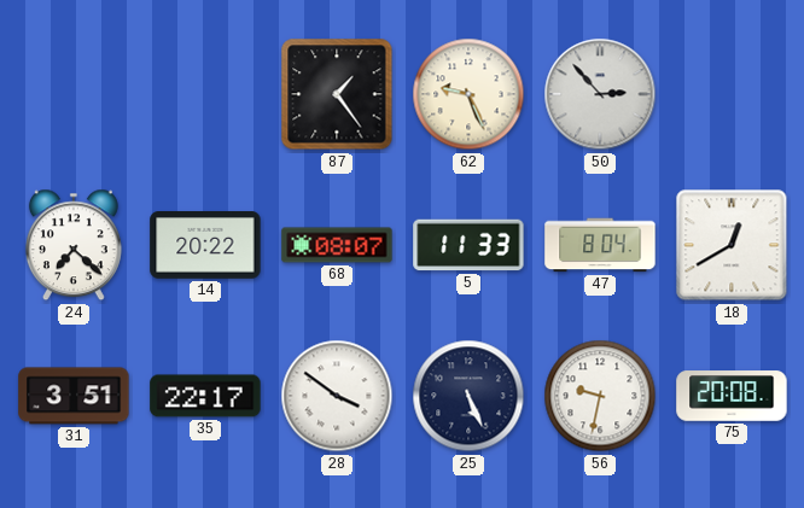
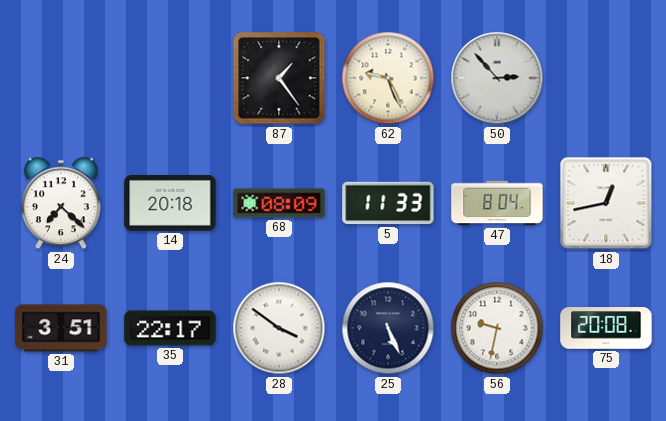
14: 20:22 -> 20:18 (170, 204)
68: 08:07 -> 08:09 (279, 203)
18: 12:40 -> 12:43 (606, 203)
